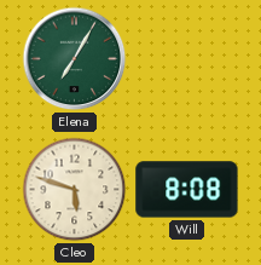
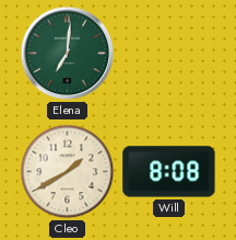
Elena: 7:05 -> 7:01 (68, 54)
Cleo: 5:48 -> 1:40 (68, 172)
